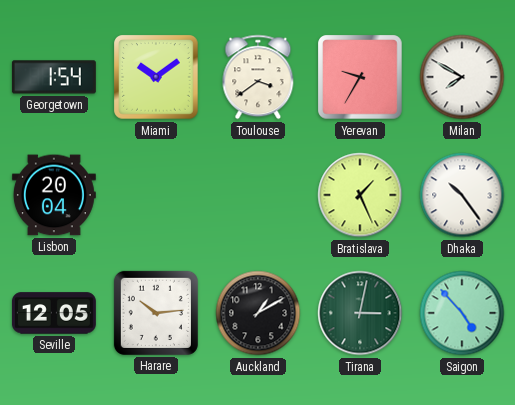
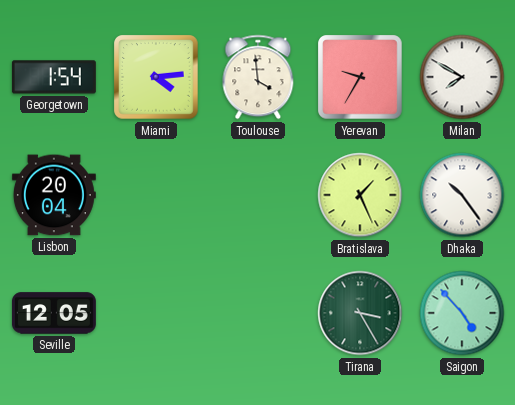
Miami: 10:09 -> 4:14 (156, 77)
Toulouse: 3:39 -> 3:59 (258, 77)
Harare: 10:14 -> none (156, 313)
Auckland: 1:10 -> none (258, 313)
Tirana: 3:02 -> 3:25 (360, 313)
